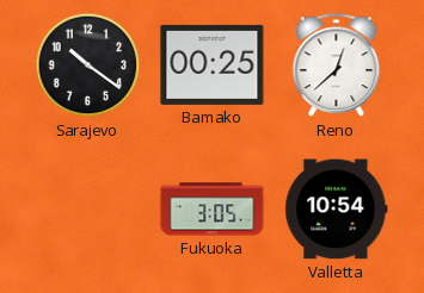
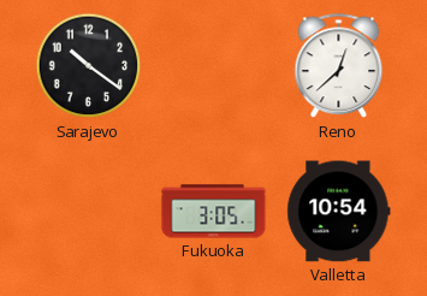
Bamako: 00:25 -> none (213, 64)
